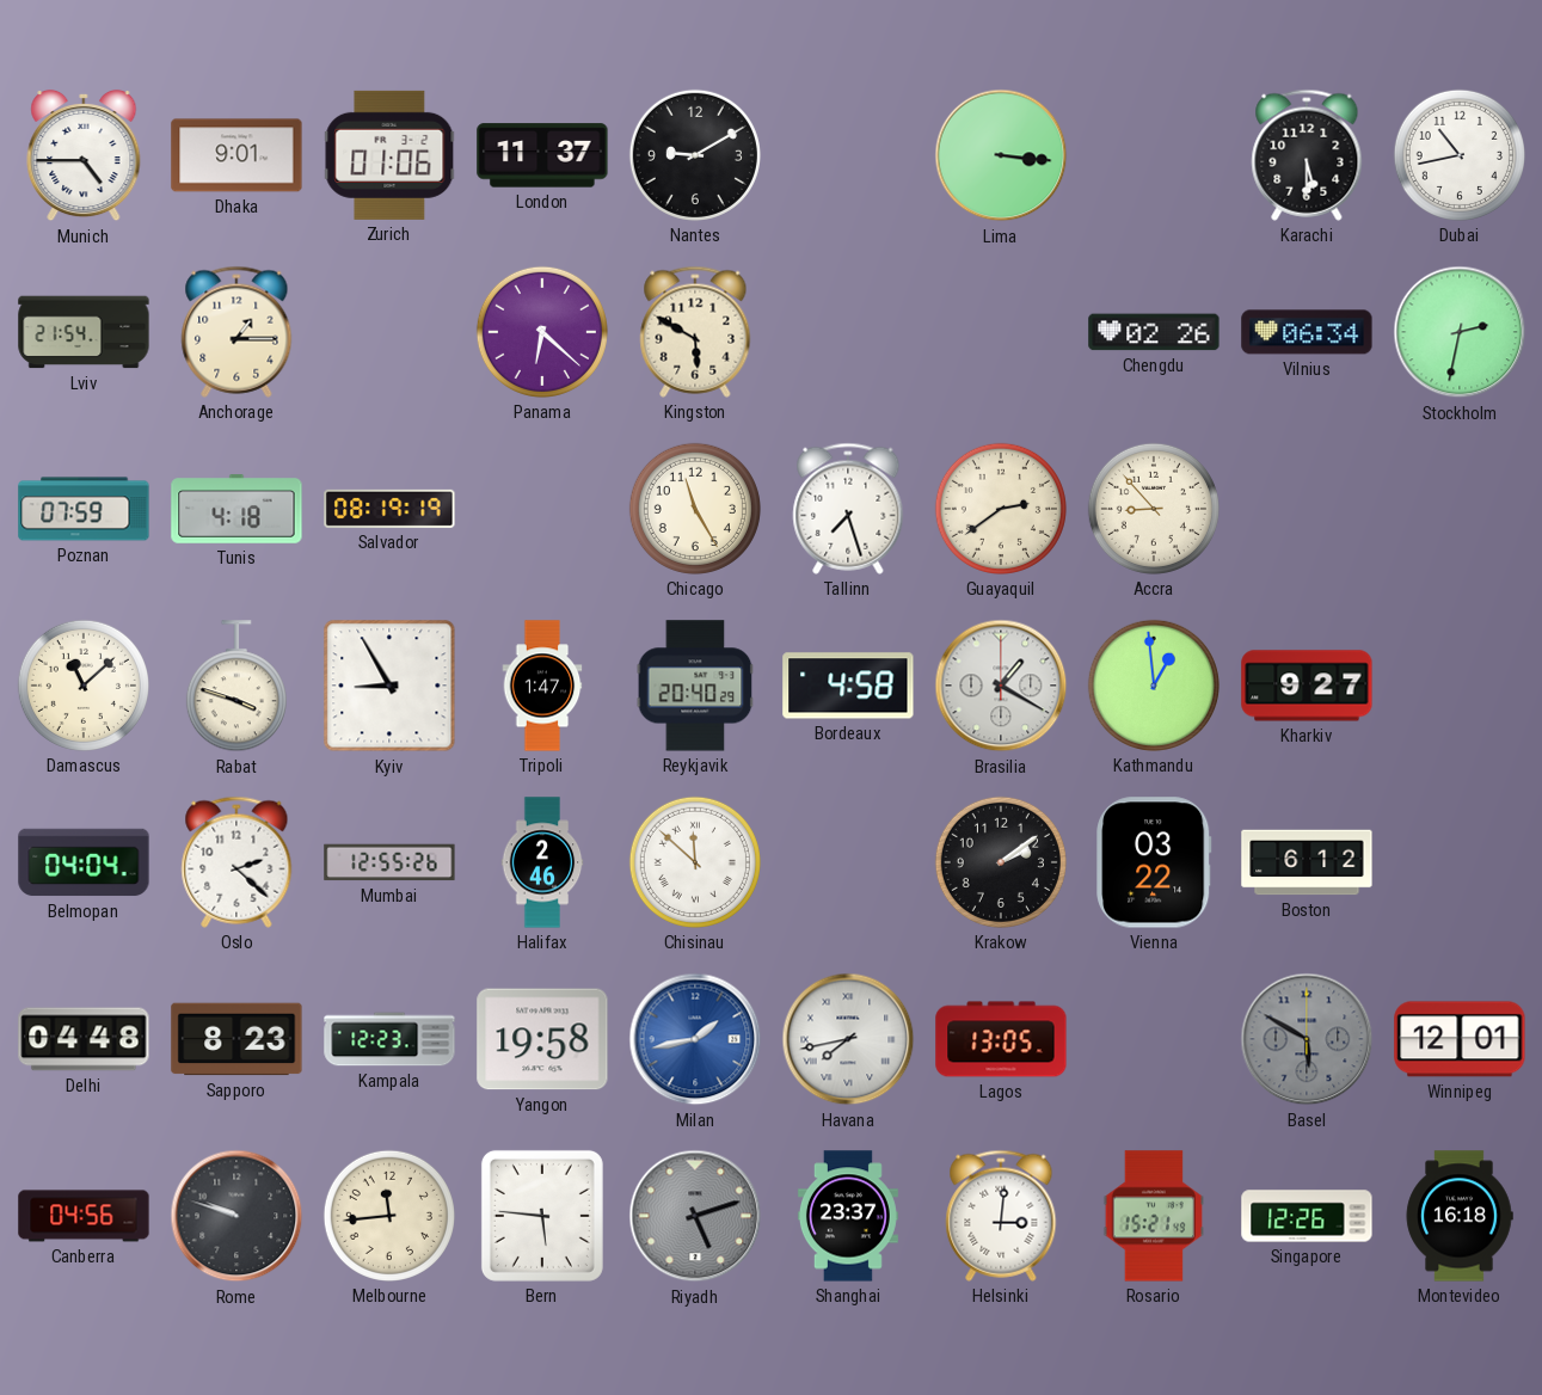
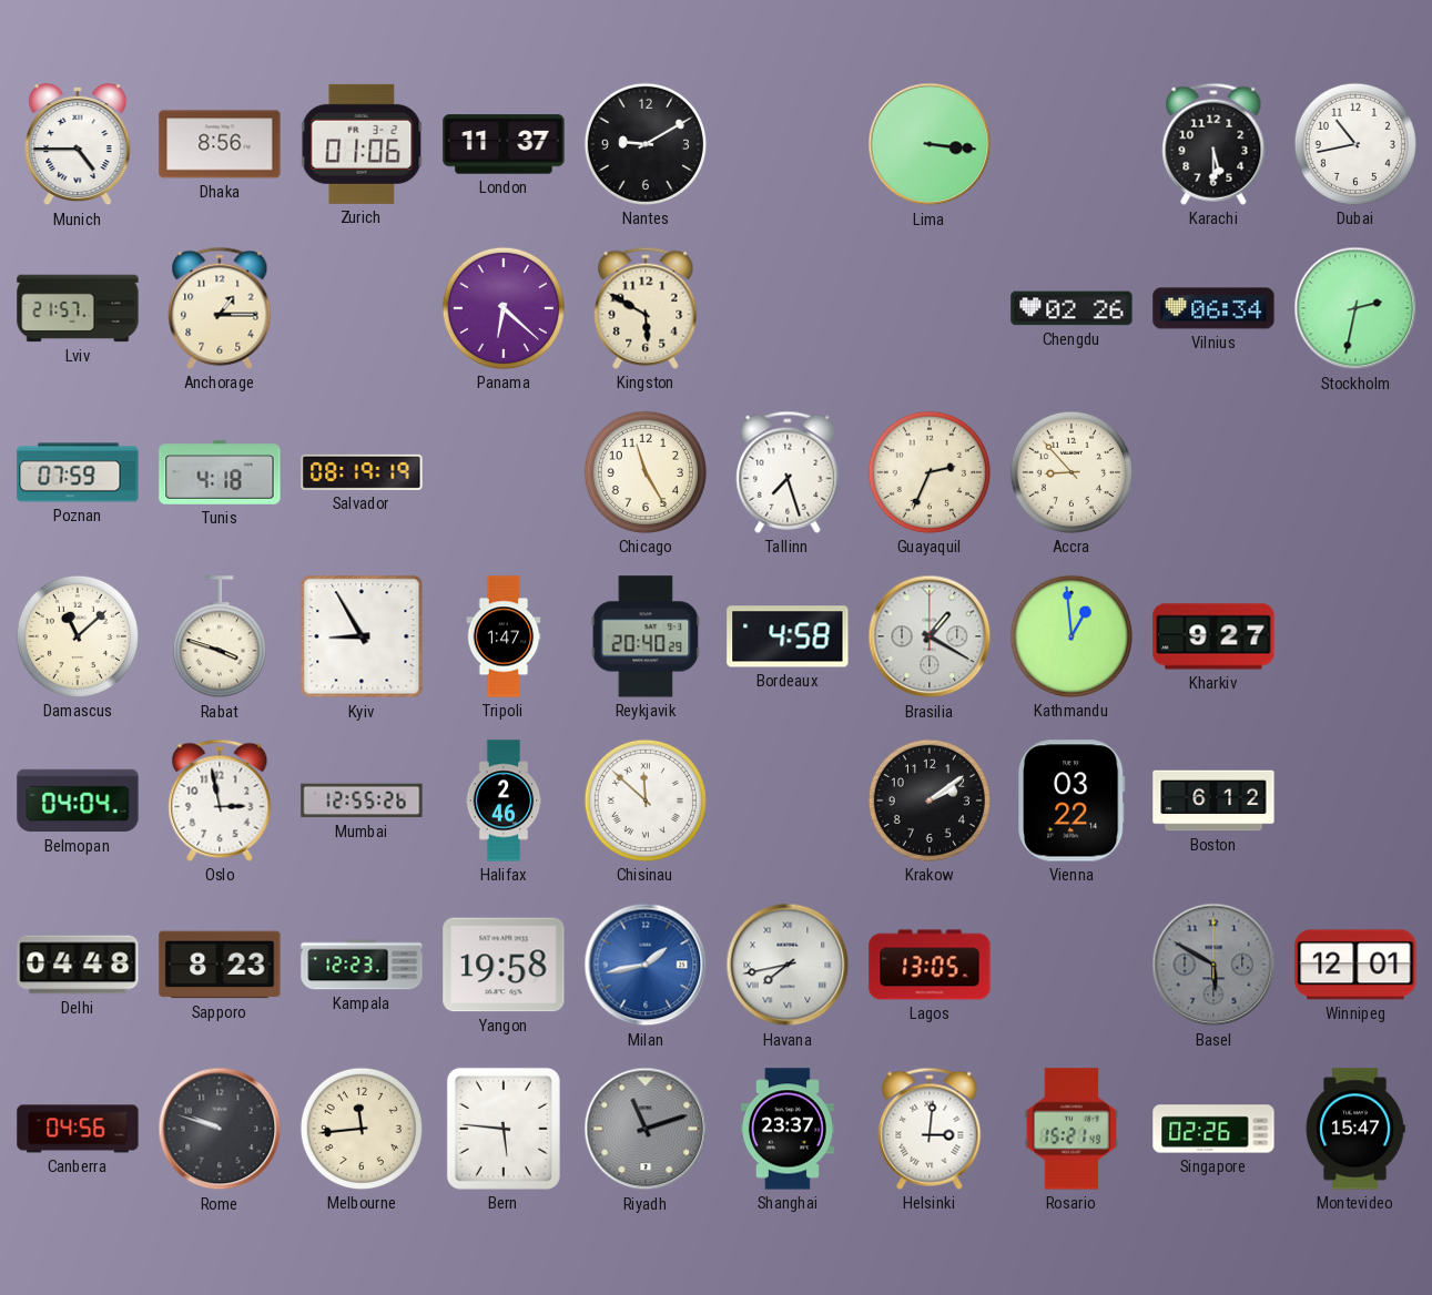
Dhaka: 9:01 -> 8:56 (220, 144)
Lviv: 21:54 -> 21:57 (78, 308)
Guayaquil: 2:39 -> 2:34 (930, 472)
Oslo: 2:22 -> 2:58 (220, 801)
Riyadh: 5:12 -> 11:12 (646, 1129)
Singapore: 12:26 -> 02:26 (1213, 1129)
Montevideo: 16:18 -> 15:47 (1355, 1129)
